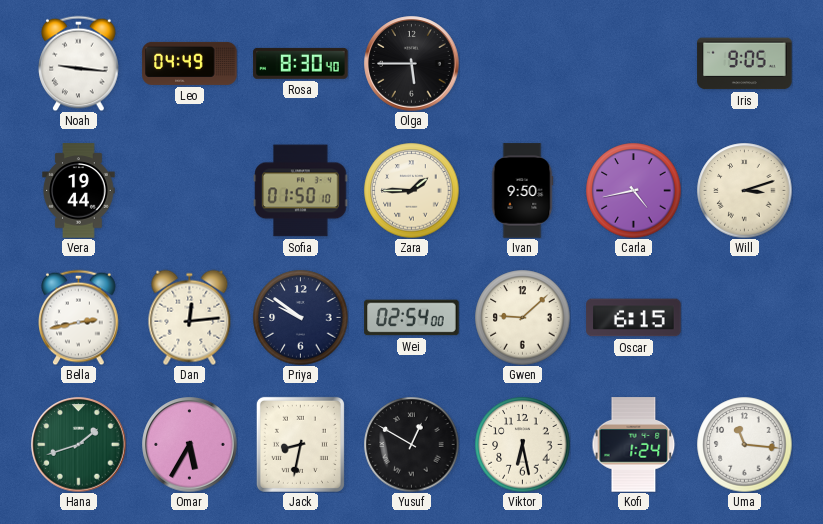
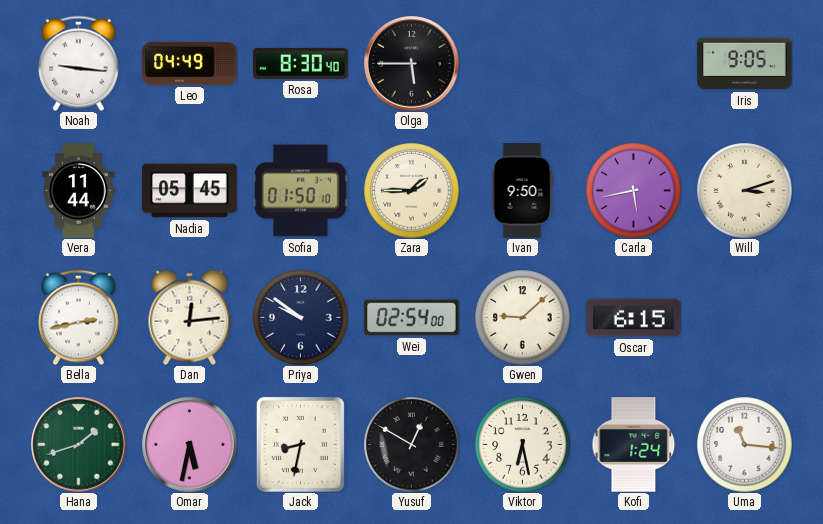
Vera: 19:44 -> 11:44 (79, 191)
Nadia: none -> 05:45 (190, 191)
Carla: 4:43 -> 5:43 (633, 190)
Omar: 5:35 -> 5:32 (190, 445)
